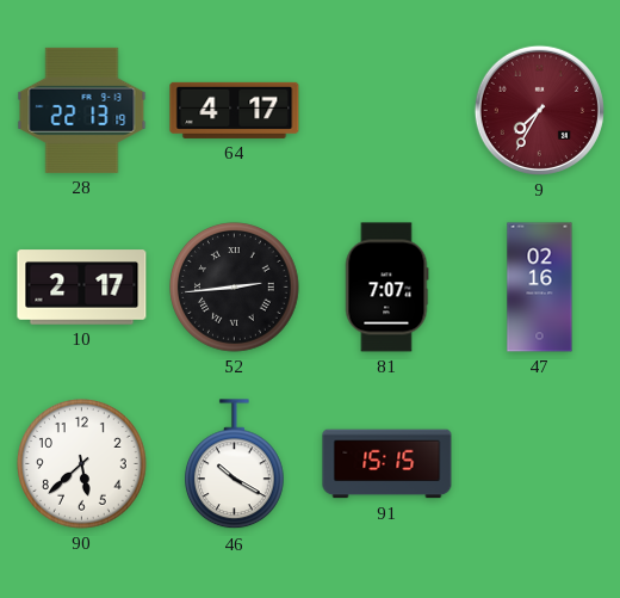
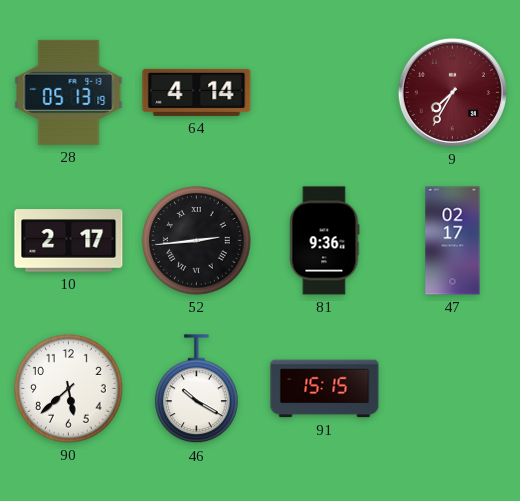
28: 22:13 -> 05:13 (69, 92)
64: 4:17 -> 4:14 (197, 92)
81: 7:07 -> 9:36 (324, 241)
47: 02:16 -> 02:17 (453, 241)
